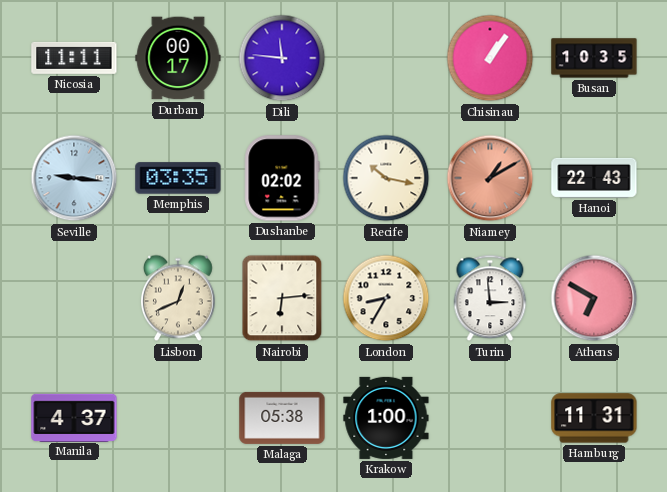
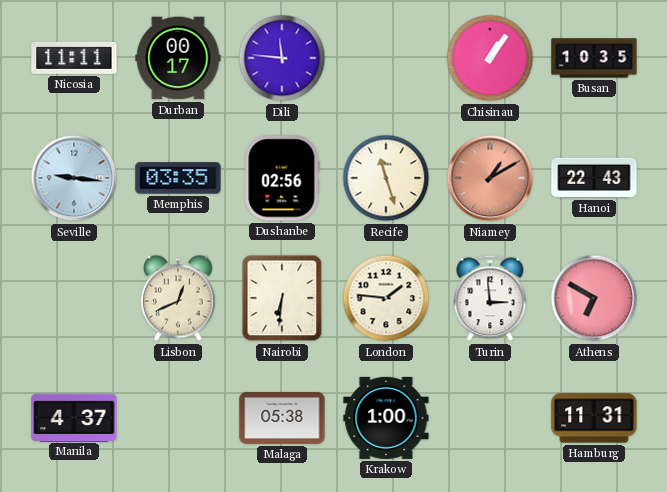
Dushanbe: 02:02 -> 02:56 (282, 178)
Recife: 10:17 -> 11:27 (386, 178)
Nairobi: 6:14 -> 6:31 (282, 298)
London: 8:35 -> 1:46 (386, 298)
